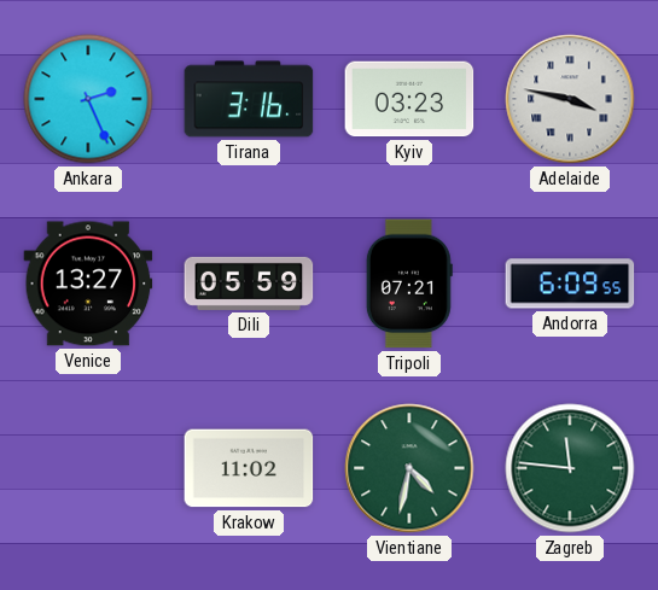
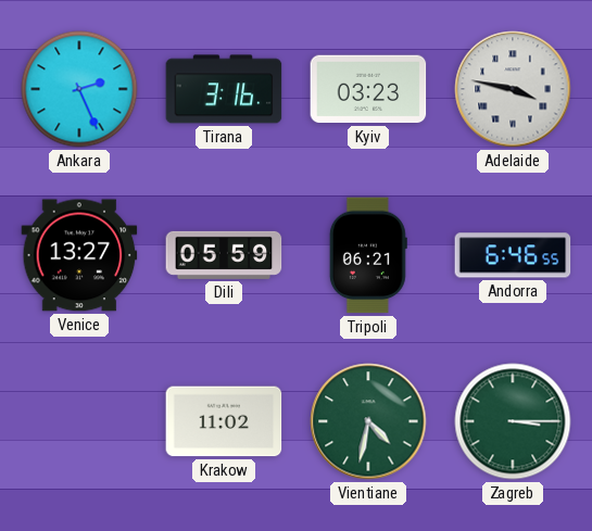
Tripoli: 07:21 -> 06:21 (368, 255)
Andorra: 6:09 -> 6:46 (513, 255)
Zagreb: 11:46 -> 3:15 (513, 421)
